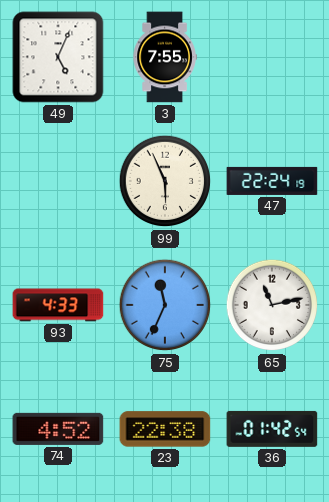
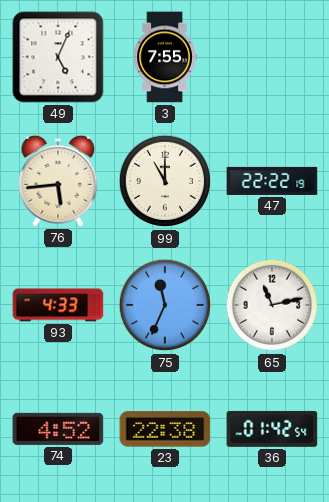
76: none -> 5:44 (58, 181)
99: 5:56 -> 11:00 (165, 181)
47: 22:24 -> 22:22 (272, 181)
